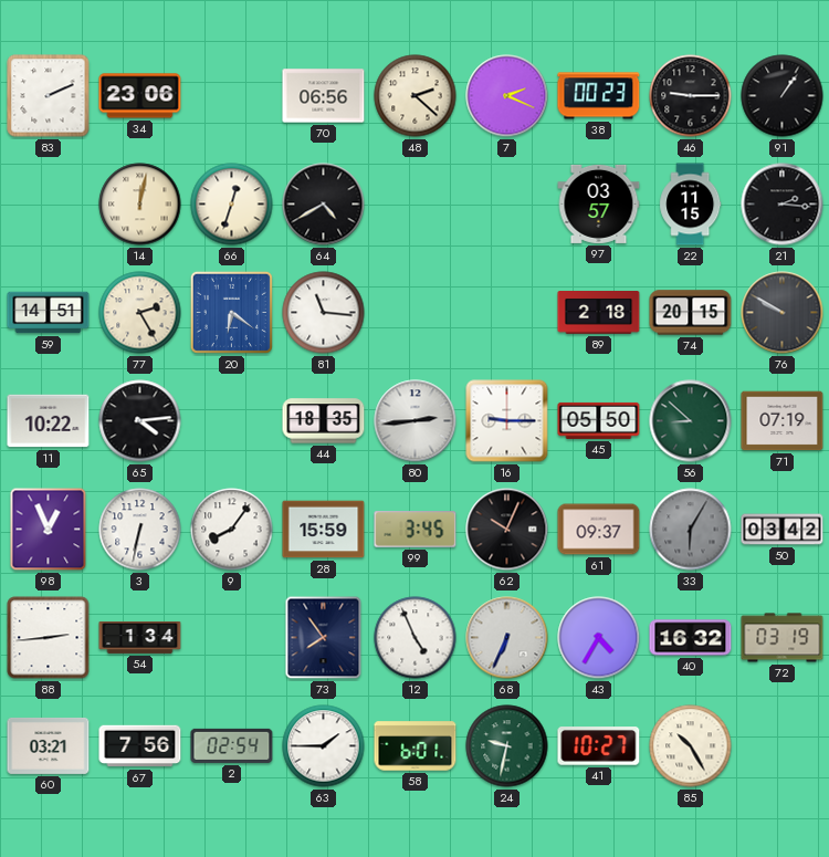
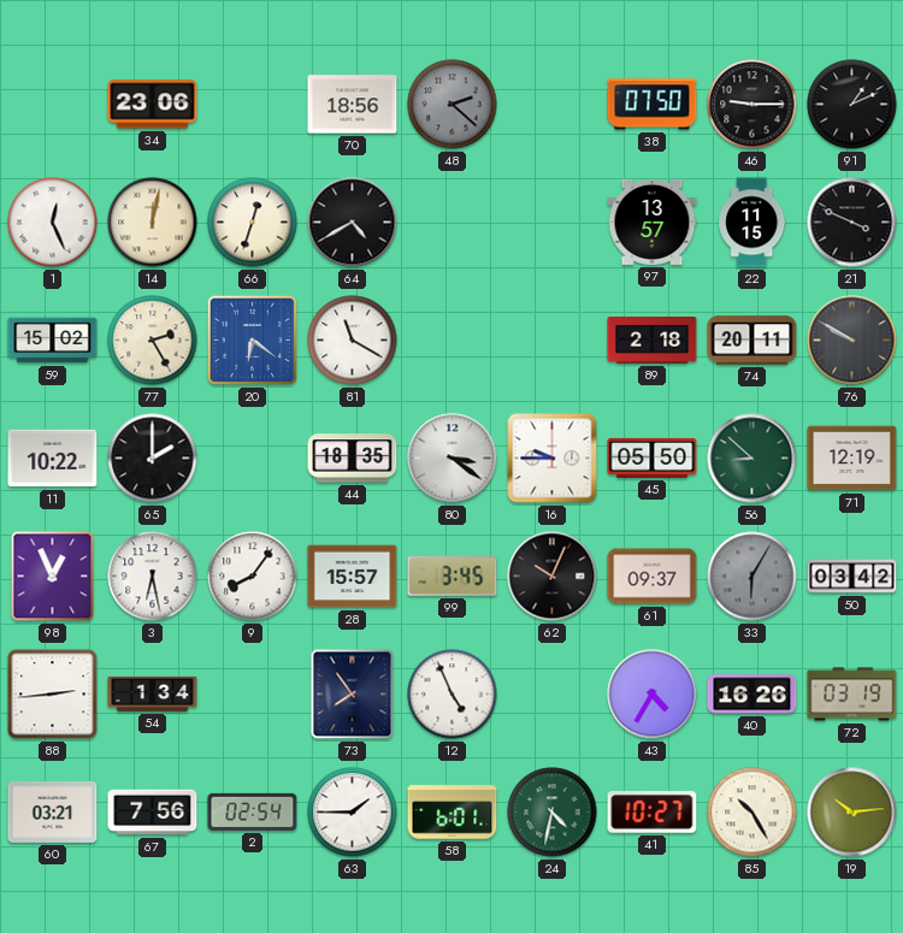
83: 2:11 -> none (49, 96)
70: 06:56 -> 18:56 (353, 105)
48 dial: cream -> grey (453, 105)
7: 2:19 -> none (507, 96)
38: 00:23 -> 07:50 (653, 105)
91: 1:06 -> 1:11 (852, 105)
1: none -> 12:26 (53, 223)
97: 03:57 -> 13:57 (653, 222)
21: 2:16 -> 3:49 (852, 223)
59: 14:51 -> 15:02 (53, 341)
81: 11:16 -> 11:20 (353, 341)
74: 20:15 -> 20:11 (752, 341)
65: 4:14 -> 2:00 (153, 459)
80: 2:44 -> 3:21 (453, 459)
16: 9:15 -> 9:45 (553, 459)
71: 07:19 -> 12:19 (852, 459)
3: 6:32 -> 6:28 (153, 577)
28: 15:59 -> 15:57 (353, 577)
68: 6:34 -> none (507, 638)
40: 16:32 -> 16:26 (752, 695)
24: 9:32 -> 4:32 (553, 813)
19: none -> 10:14 (852, 813)
